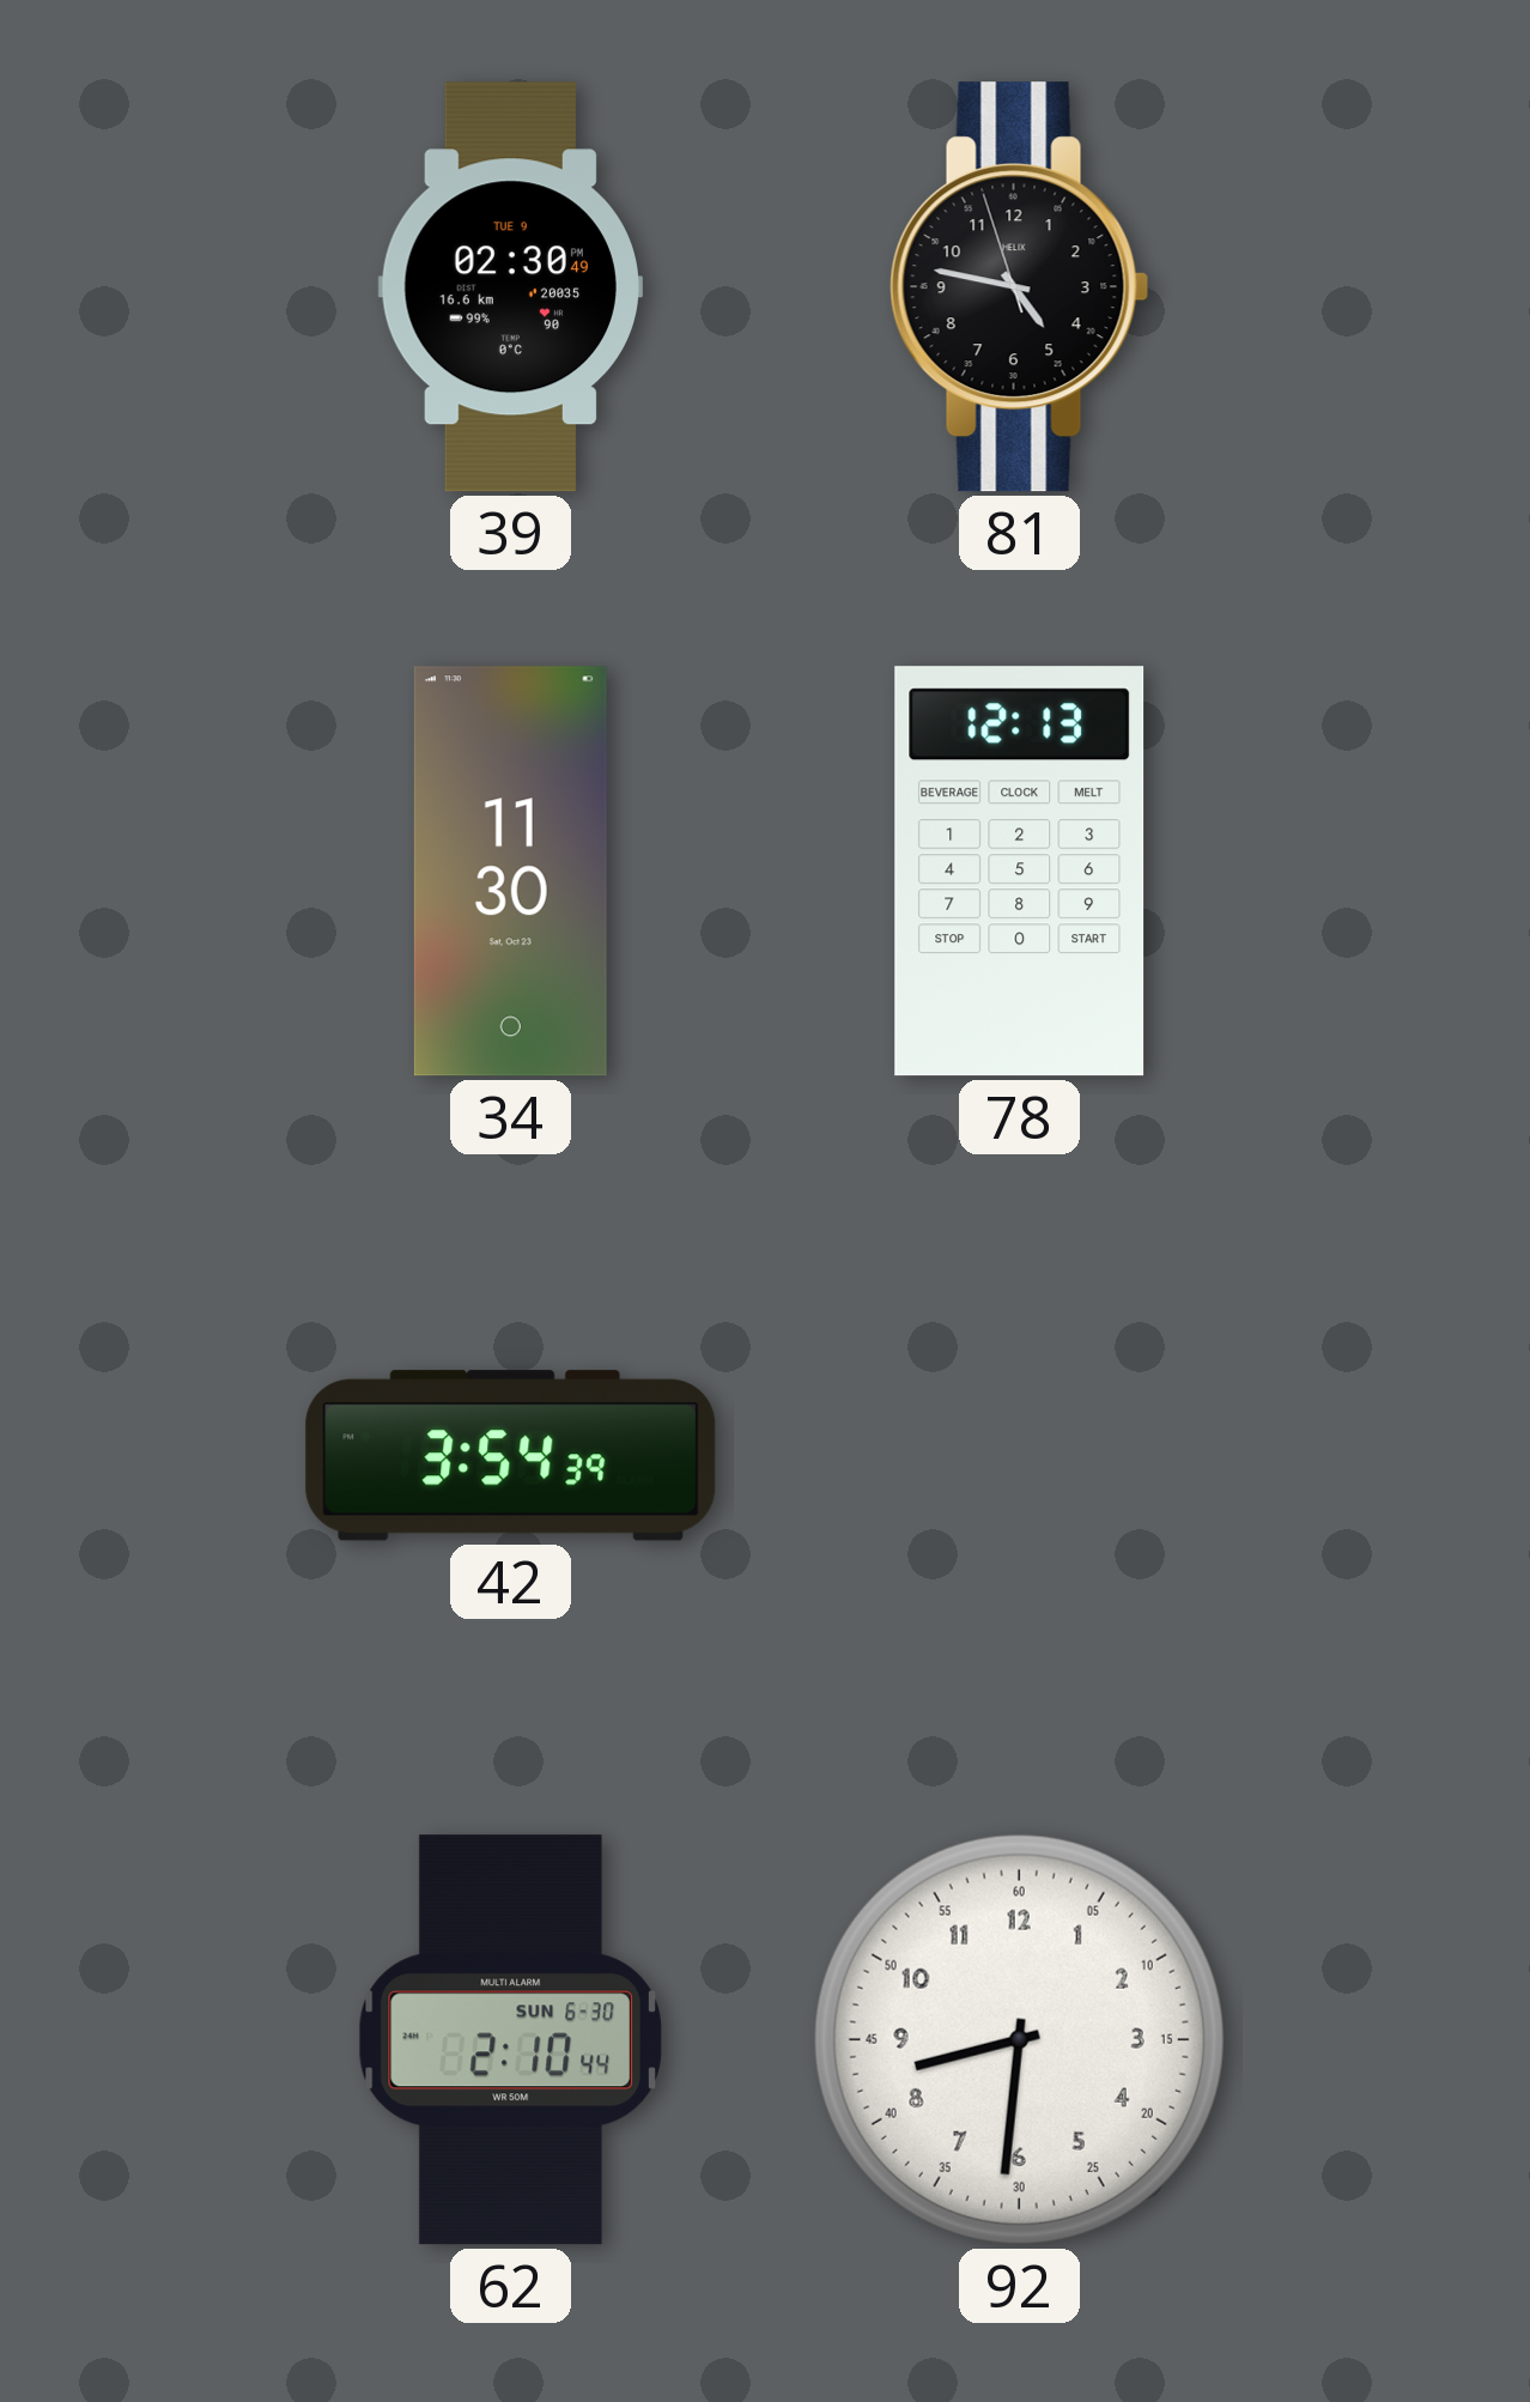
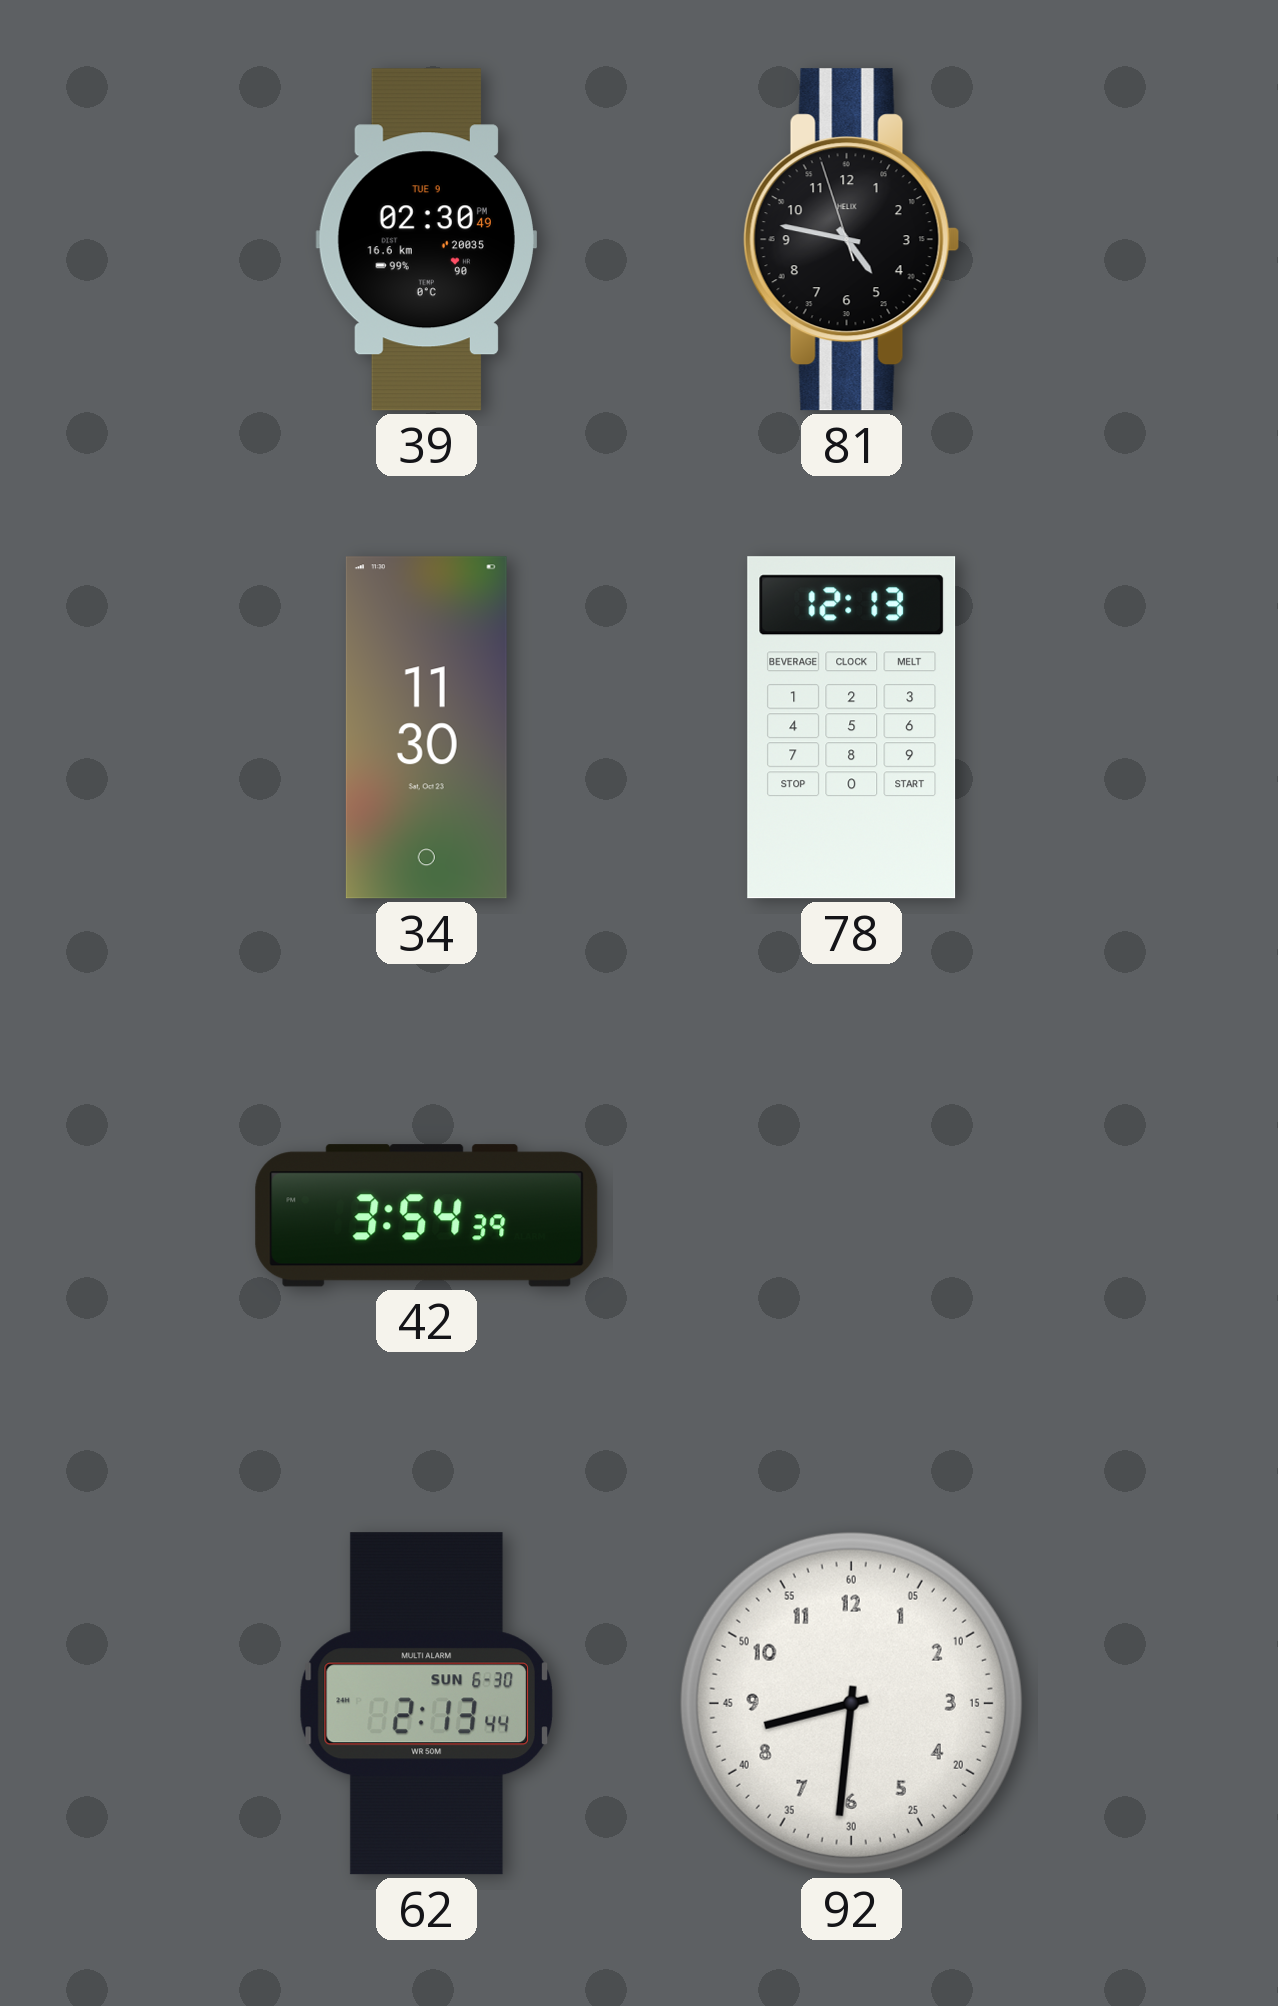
62: 2:10 -> 2:13 (426, 1704)
